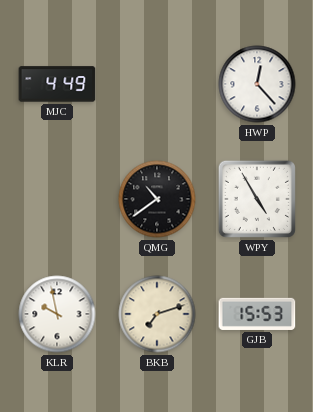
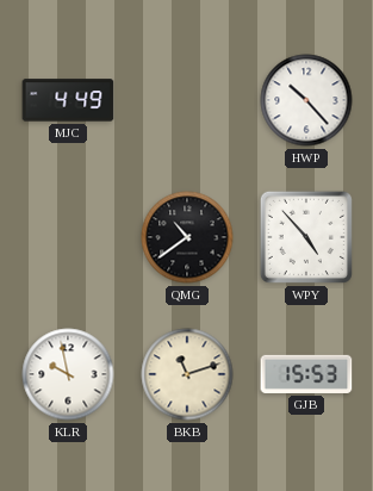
HWP: 12:23 -> 10:23 (306, 100)
WPY: 4:55 -> 4:53 (306, 237)
BKB: 7:12 -> 11:12 (187, 374)
